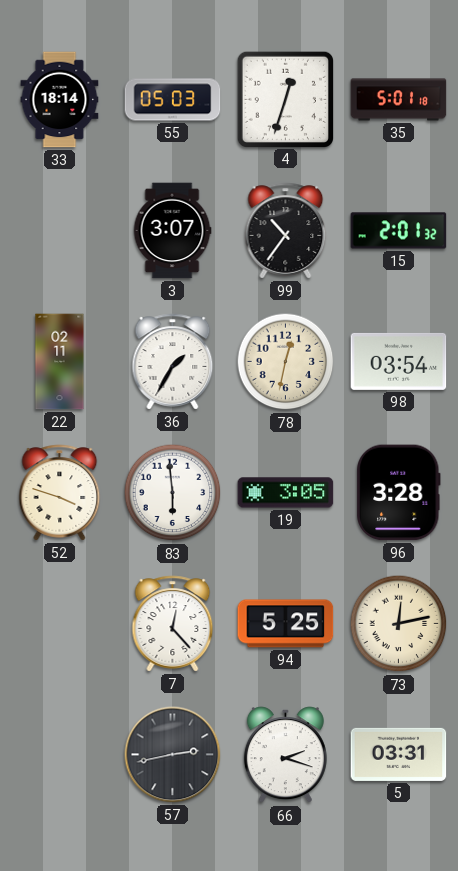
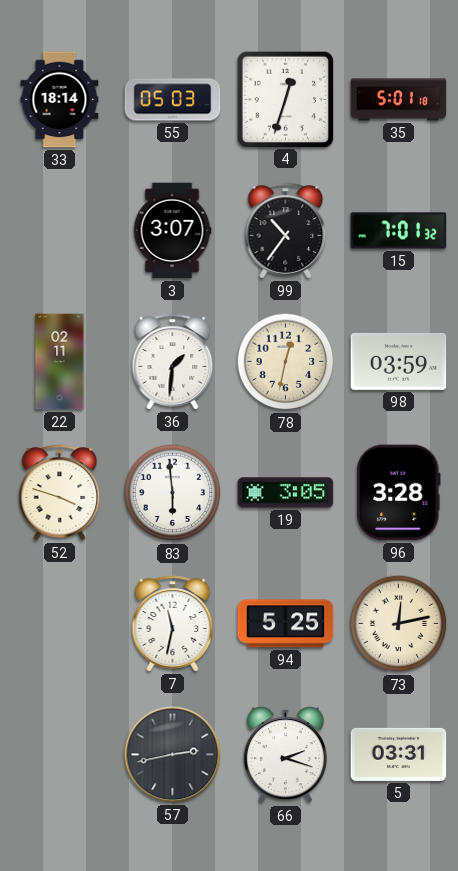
15: 2:01 -> 7:01 (399, 231)
36: 1:35 -> 1:31 (173, 362)
98: 03:54 -> 03:59 (399, 361)
7: 12:23 -> 11:32 (173, 624)
